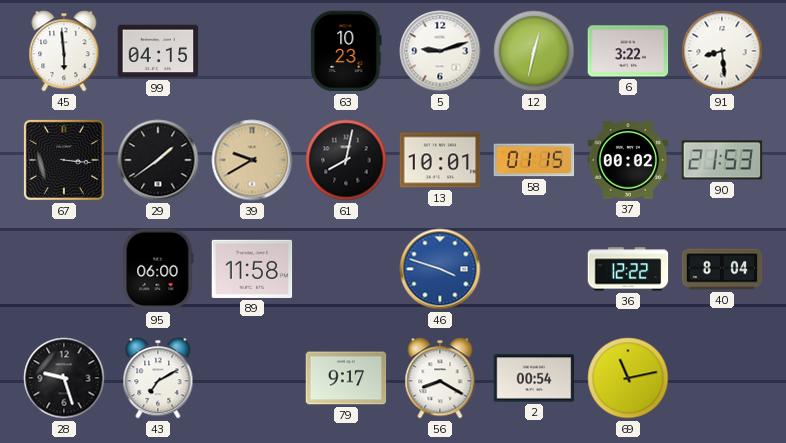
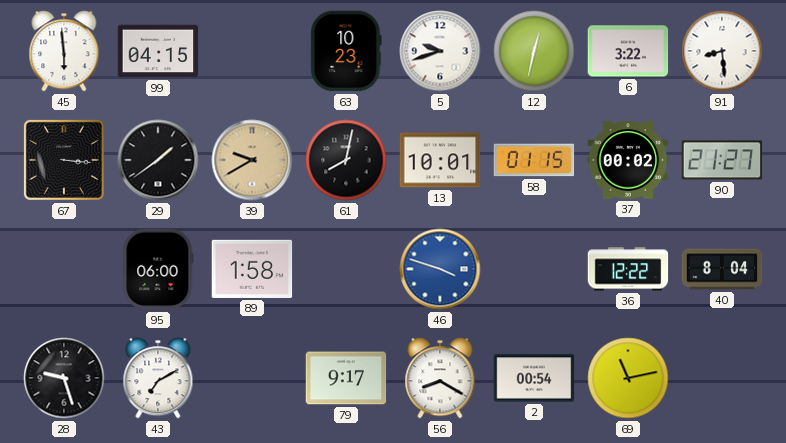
5: 9:12 -> 9:42 (440, 51)
90: 21:53 -> 21:27 (722, 160)
89: 11:58 -> 1:58 (252, 269)
